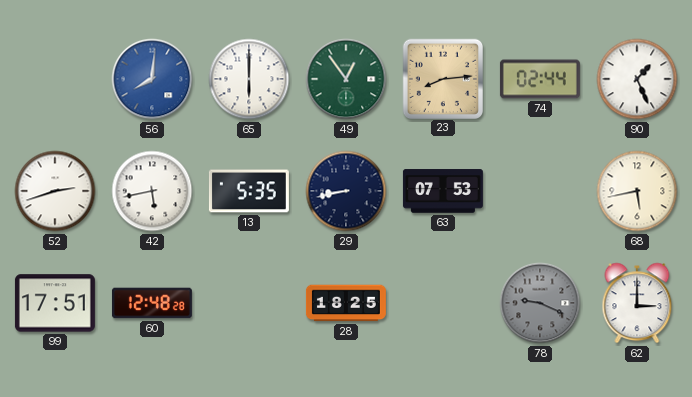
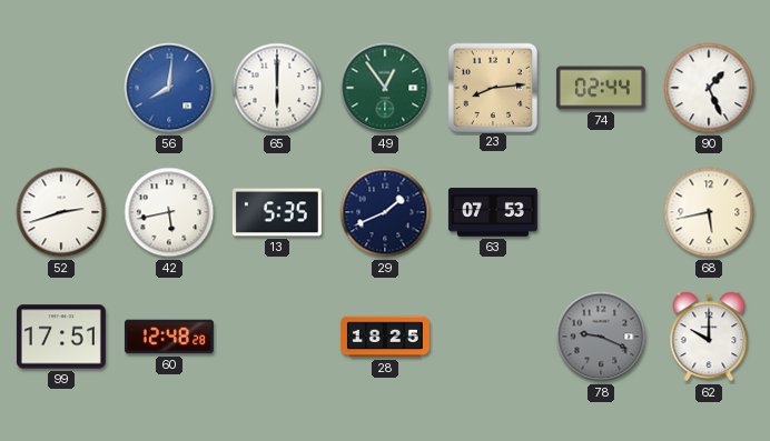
29: 8:43 -> 1:41 (385, 212)
62: 3:00 -> 10:00 (709, 337)
